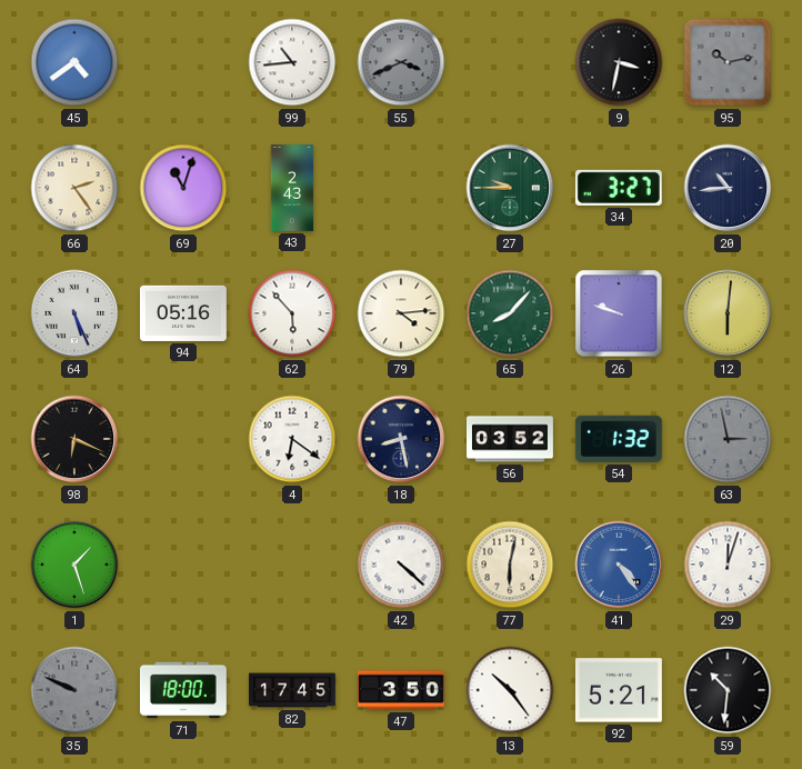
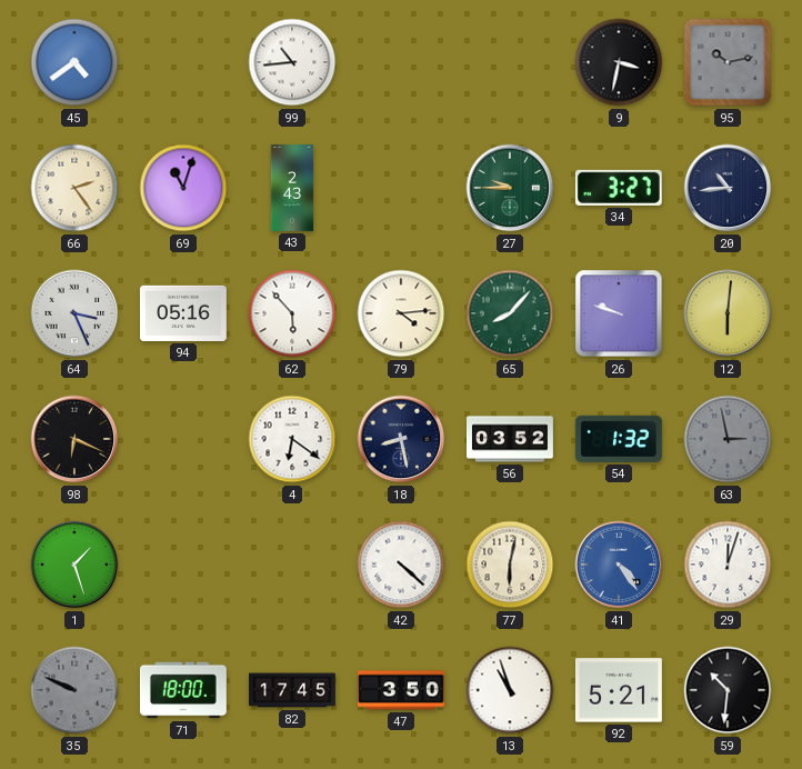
55: 3:41 -> none (401, 62)
64: 5:26 -> 3:26 (74, 313)
13: 10:24 -> 10:57 (510, 690)
